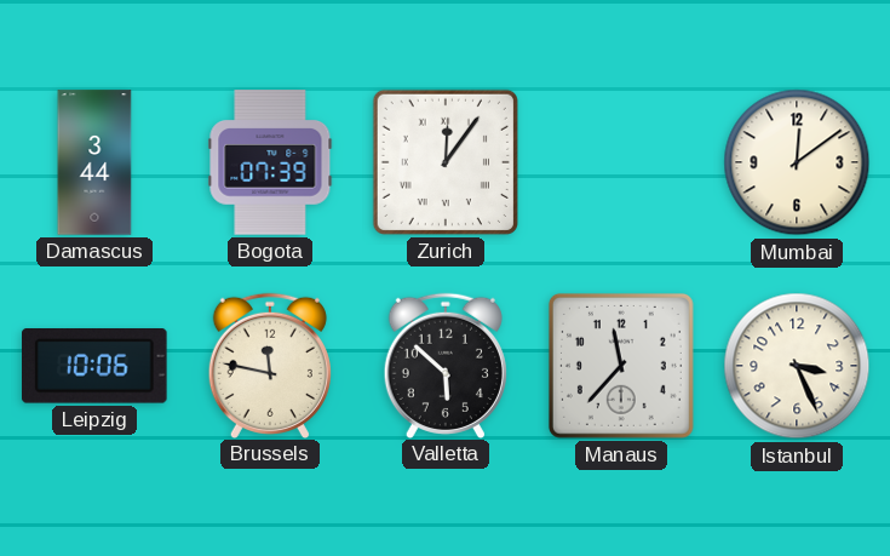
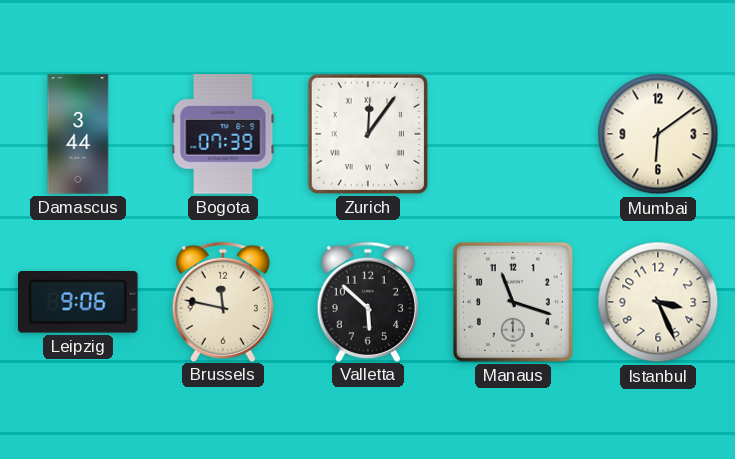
Mumbai: 12:09 -> 6:09 (658, 134)
Leipzig: 10:06 -> 9:06 (78, 303)
Manaus: 11:37 -> 11:18 (513, 302)
